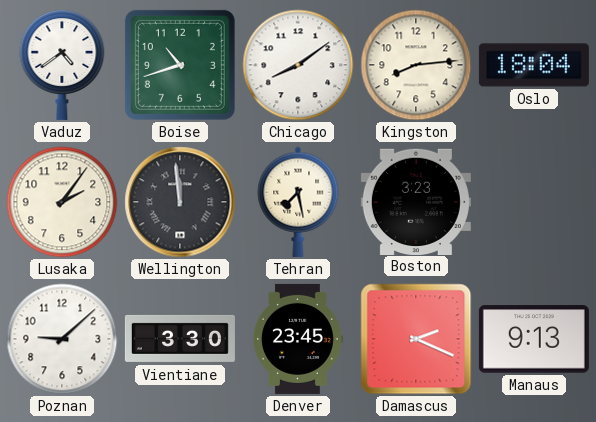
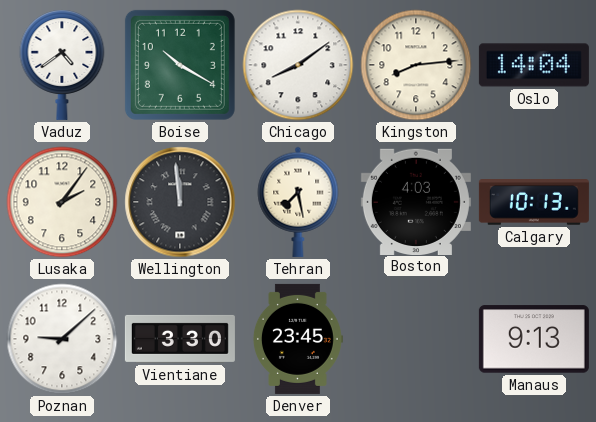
Boise: 10:42 -> 10:20 (180, 65)
Oslo: 18:04 -> 14:04 (534, 65)
Boston: 3:23 -> 4:03 (416, 201)
Calgary: none -> 10:13 (534, 202)
Damascus: 2:19 -> none (416, 339)
